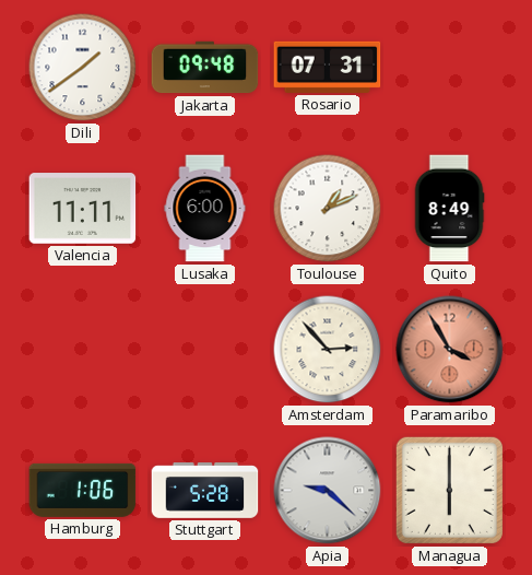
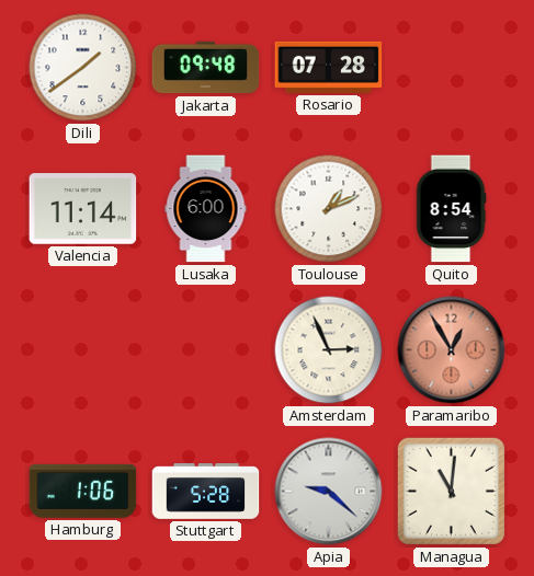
Rosario: 07:31 -> 07:28 (329, 67)
Valencia: 11:11 -> 11:14 (83, 209)
Quito: 8:49 -> 8:54 (451, 209)
Amsterdam: 2:53 -> 2:56 (329, 350)
Paramaribo: 3:55 -> 12:55 (452, 350)
Managua: 6:00 -> 11:01 (451, 491)
